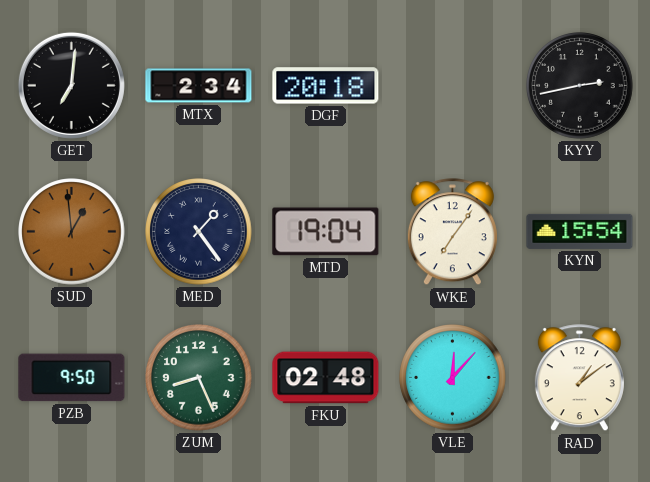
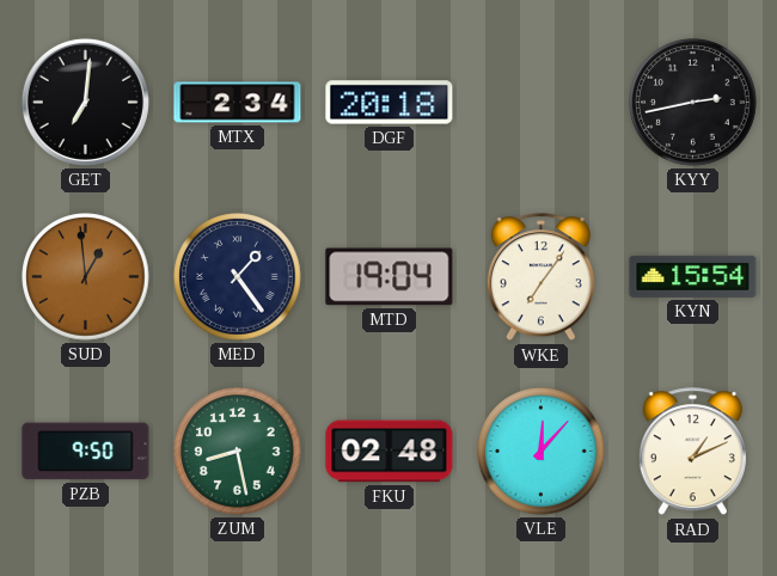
ZUM: 8:26 -> 8:28 (238, 452)
RAD: 1:09 -> 1:11 (692, 452)
